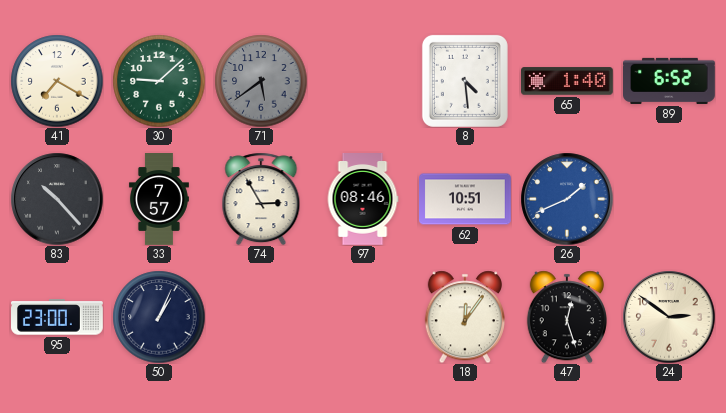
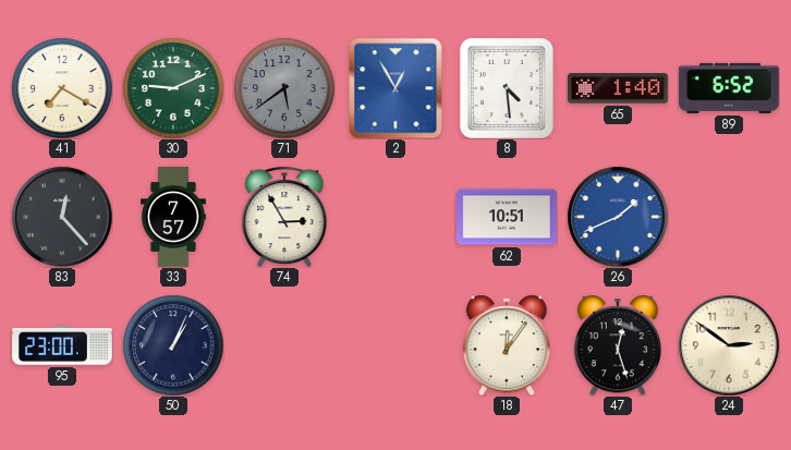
30: 9:08 -> 9:11 (173, 88)
2: none -> 12:55 (395, 88)
83: 10:23 -> 12:23 (62, 217)
97: 08:46 -> none (363, 200)
